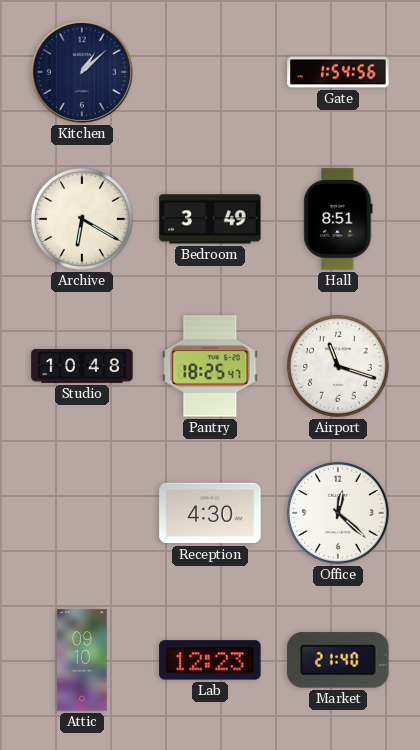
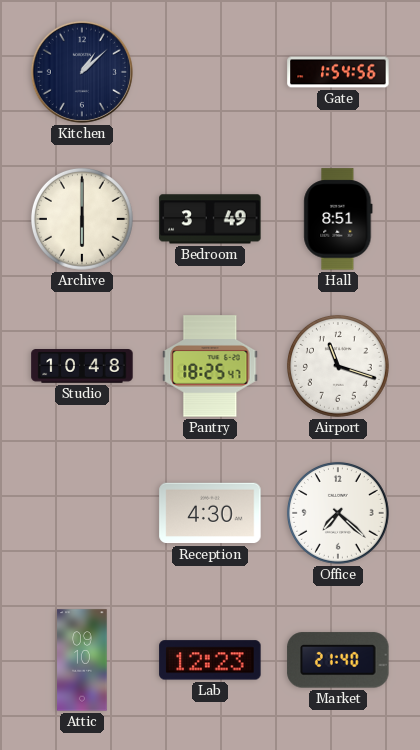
Archive: 6:20 -> 6:00 (82, 219)
Office: 12:22 -> 7:22 (338, 513)
